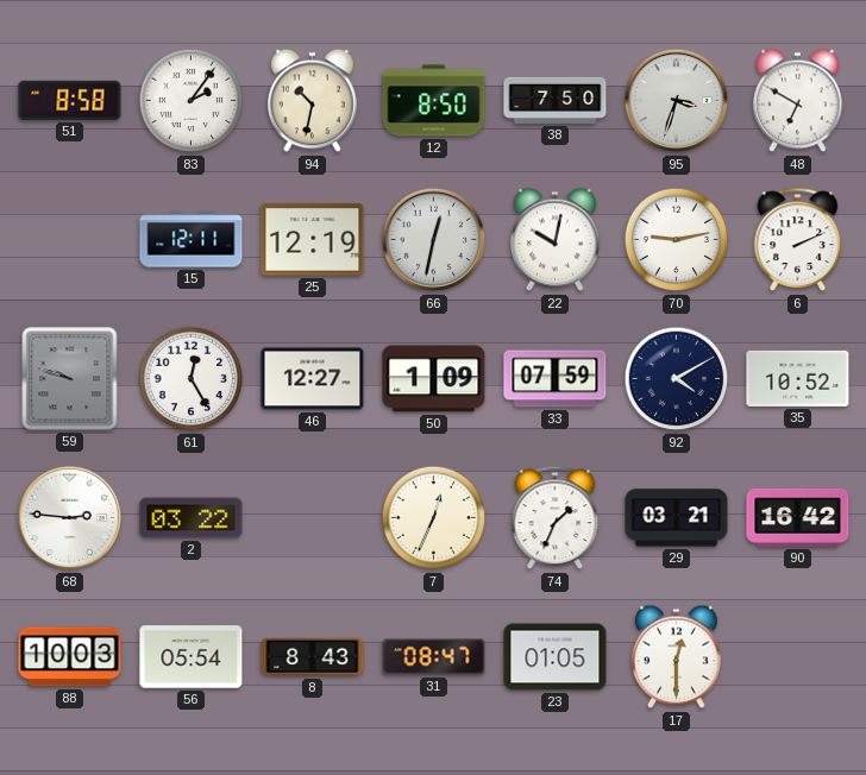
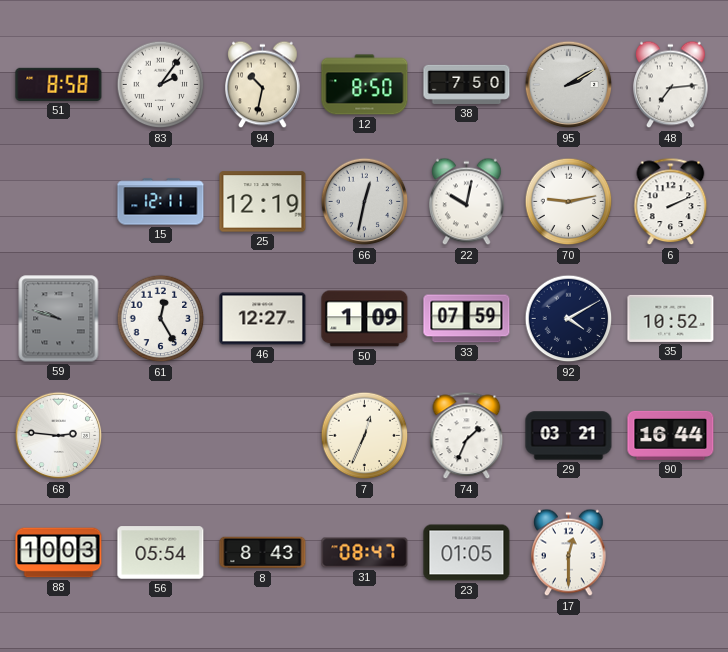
95: 3:33 -> 2:10 (569, 85)
48: 6:50 -> 7:14 (671, 85)
2: 03:22 -> none (192, 518)
90: 16:42 -> 16:44 (671, 435)
